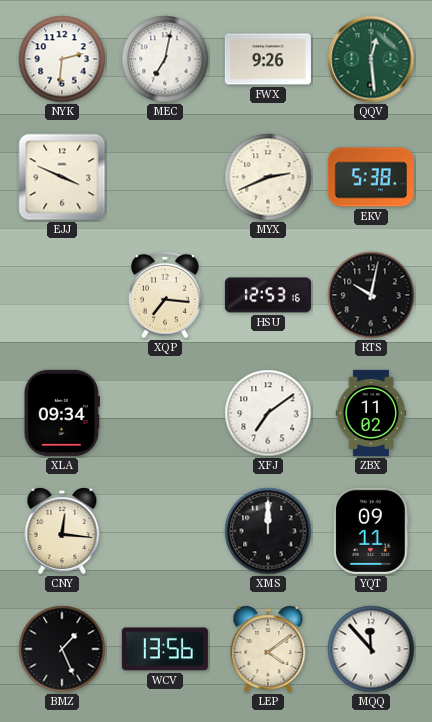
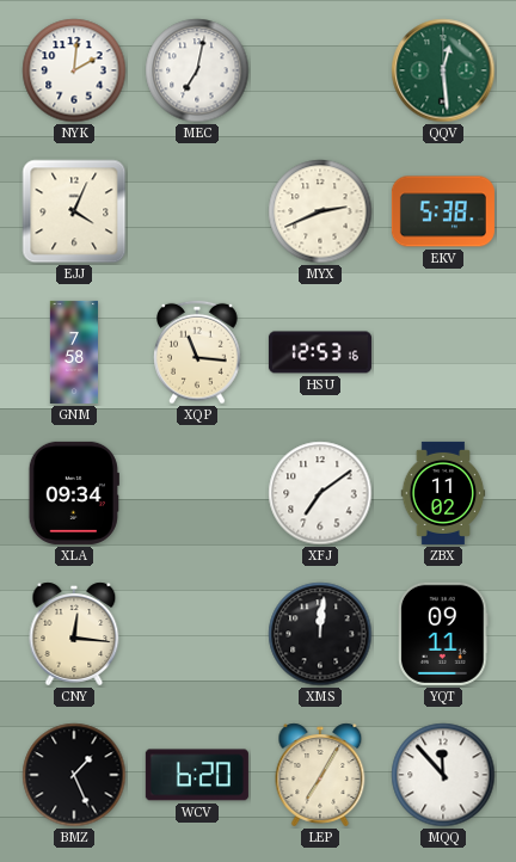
NYK: 2:31 -> 2:01 (74, 70)
FWX: 9:26 -> none (268, 59)
EJJ: 3:49 -> 4:04 (74, 211)
GNM: none -> 7:58 (73, 352)
XQP: 7:16 -> 11:16 (197, 352)
RTS: 10:02 -> none (371, 295)
XMS: 12:00 -> 12:01 (320, 634)
WCV: 13:56 -> 6:20 (197, 775)
LEP: 4:09 -> 7:05 (320, 775)
